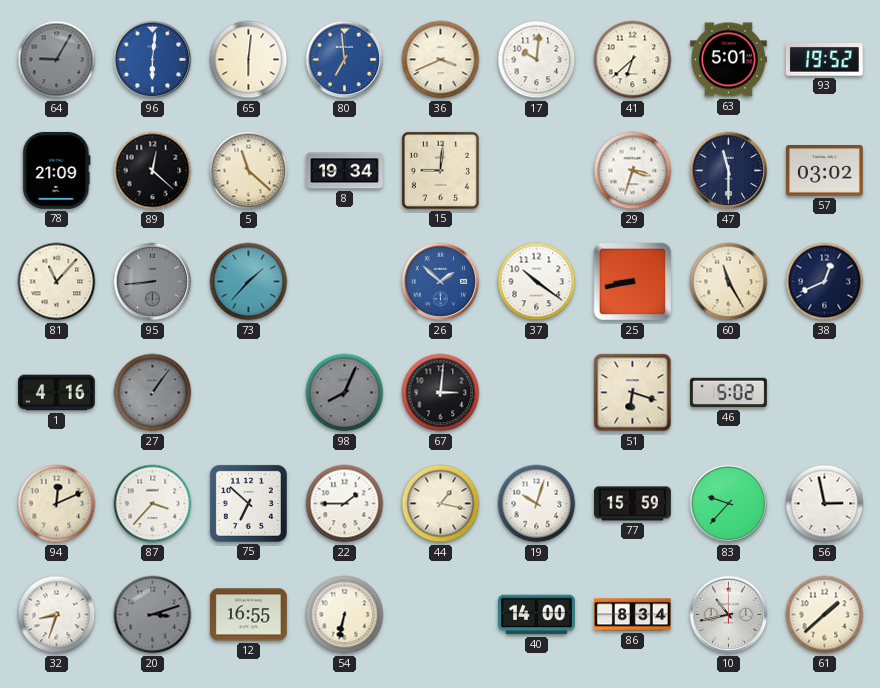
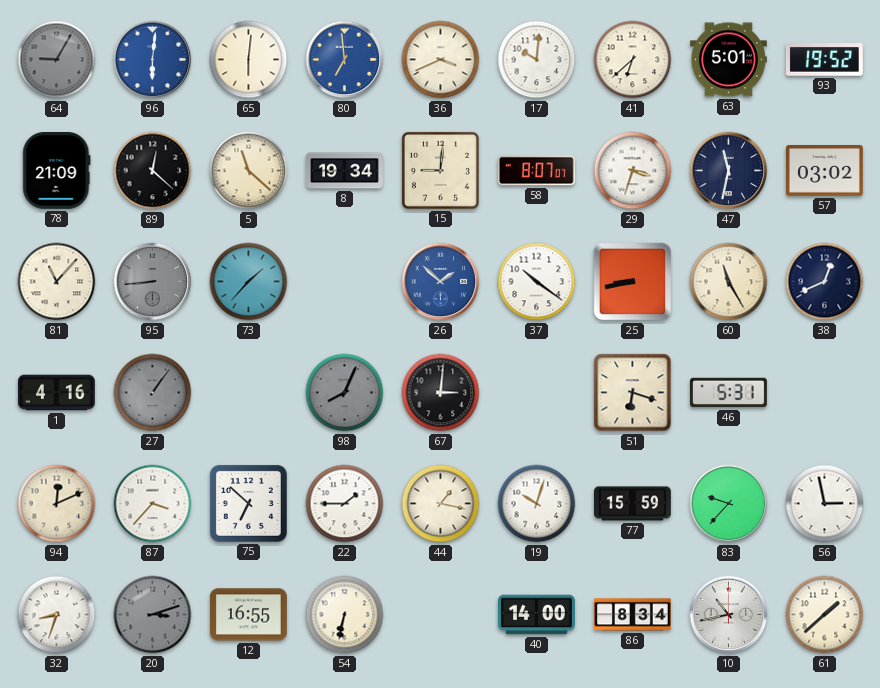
58: none -> 8:07 (536, 171)
47: 11:30 -> 11:32 (729, 171)
46: 5:02 -> 5:31 (729, 393)
